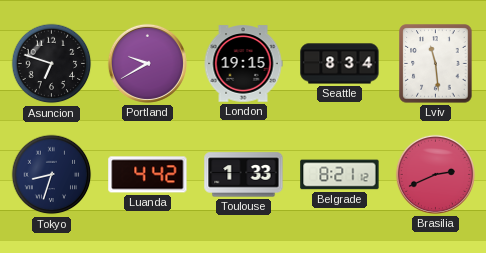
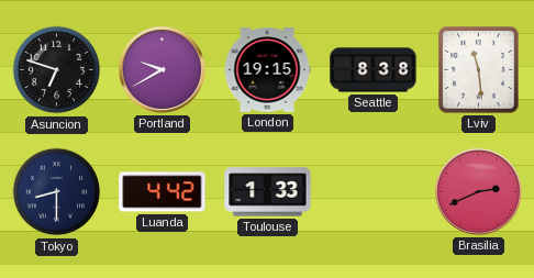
Seattle: 8:34 -> 8:38 (374, 70)
Tokyo: 8:33 -> 8:30 (57, 192)
Belgrade: 8:21 -> none (340, 175)
